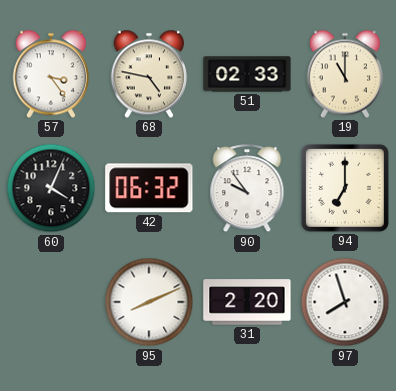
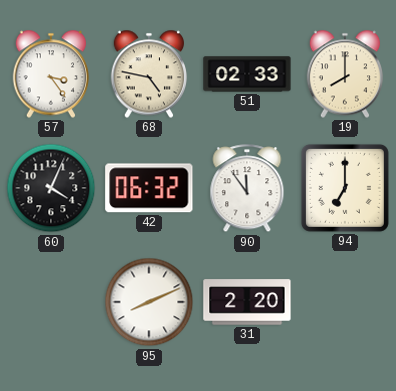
19: 11:00 -> 8:00 (345, 74)
90: 9:54 -> 11:54 (247, 189)
97: 7:57 -> none (345, 302)
